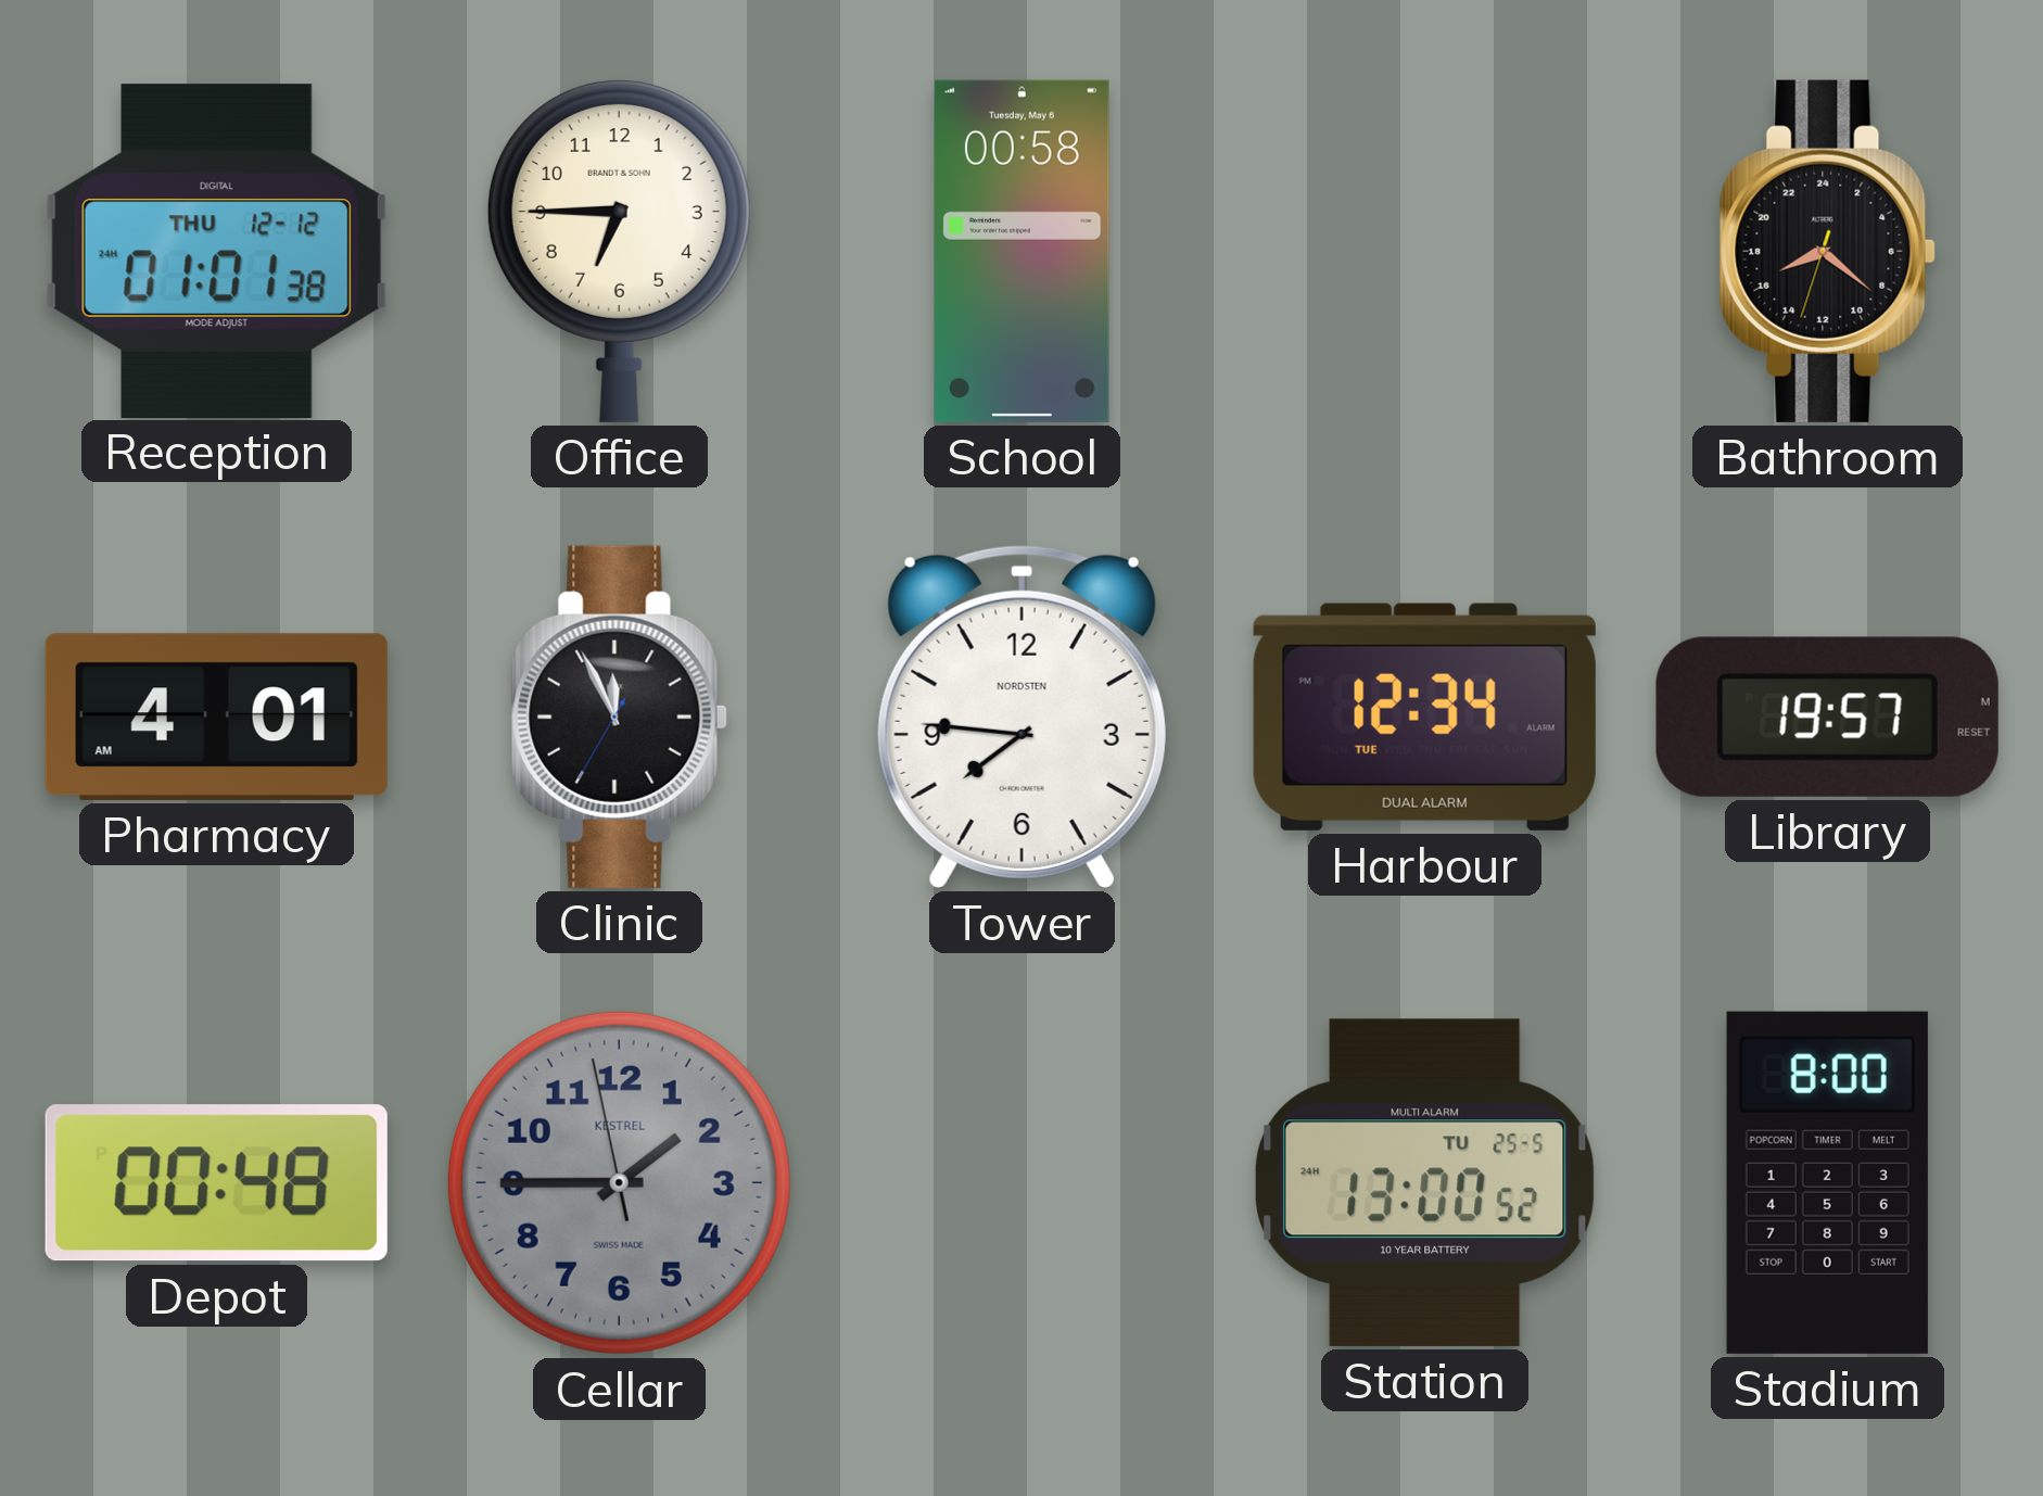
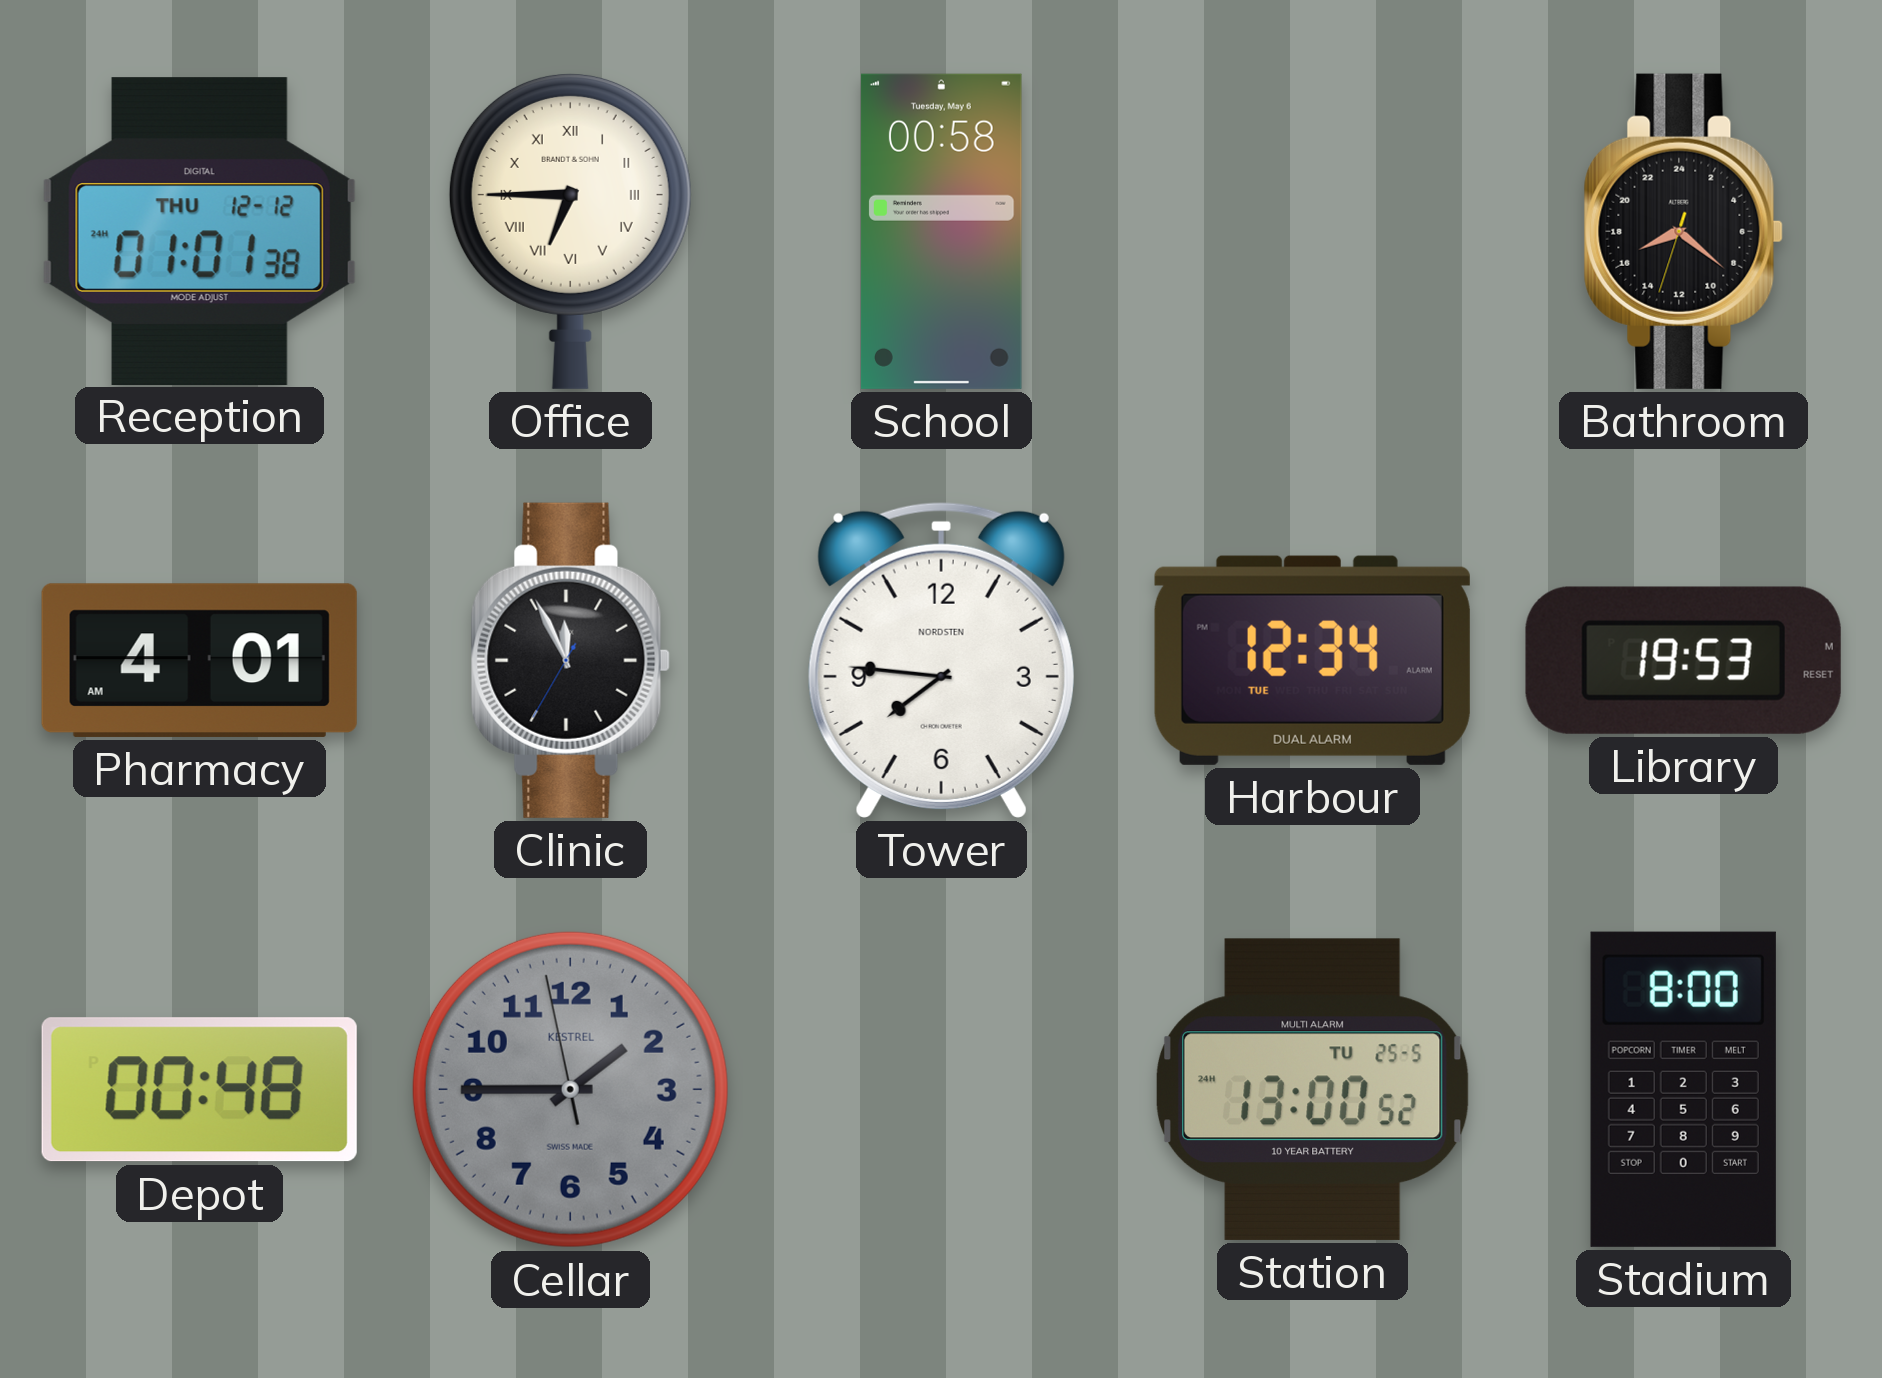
Office numerals: Arabic -> Roman (570, 231)
Library: 19:57 -> 19:53 (1683, 660)
